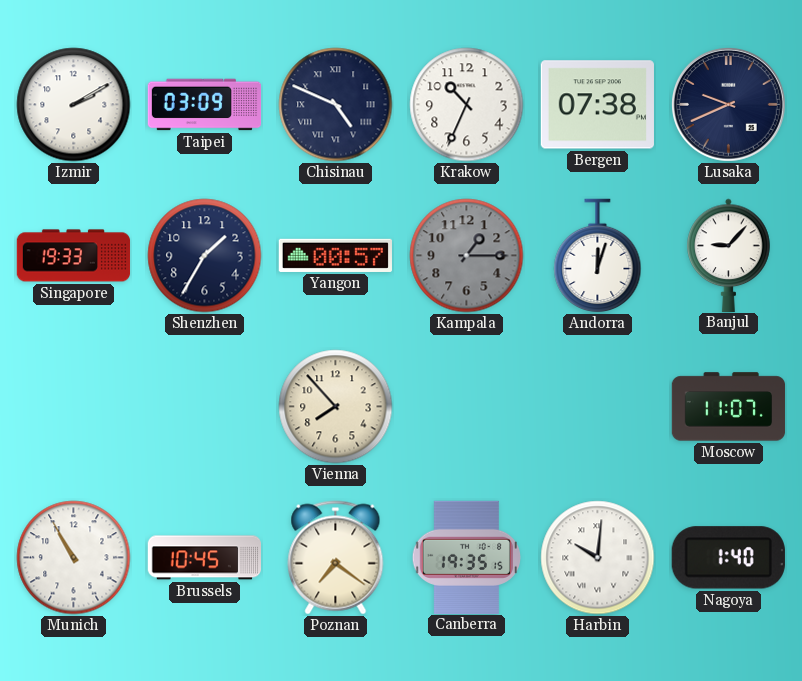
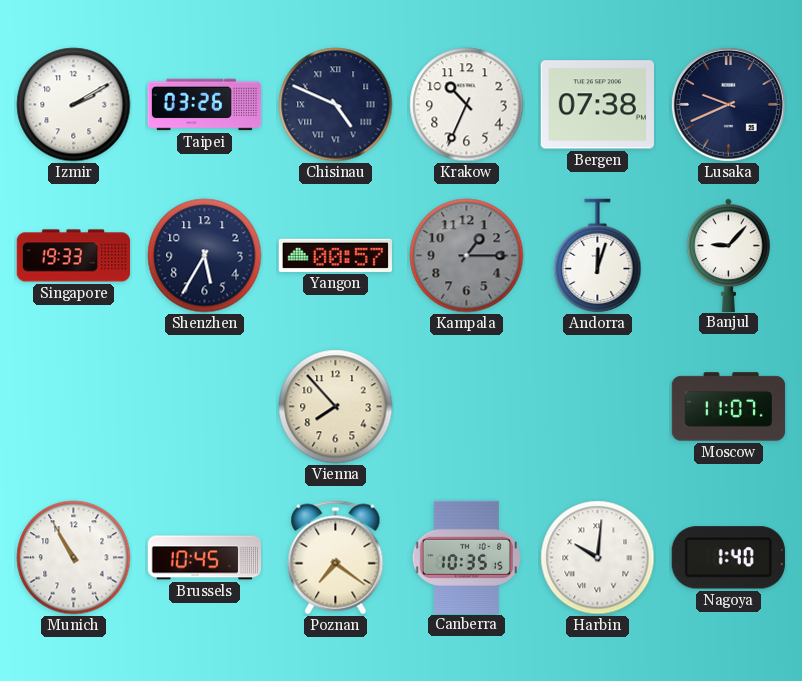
Taipei: 03:09 -> 03:26 (205, 105)
Shenzhen: 1:35 -> 5:35 (205, 256)
Canberra: 19:35 -> 10:35 (466, 557)
